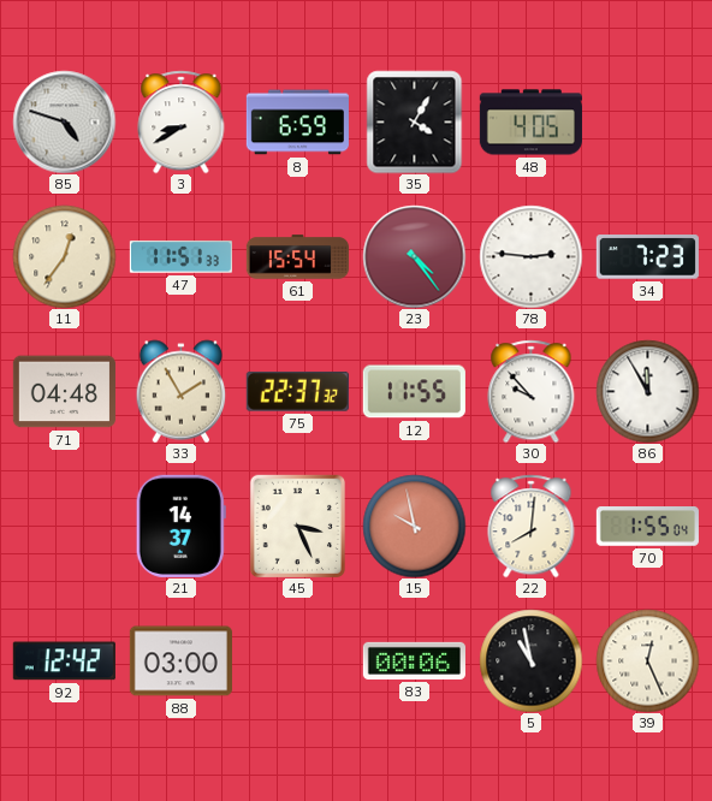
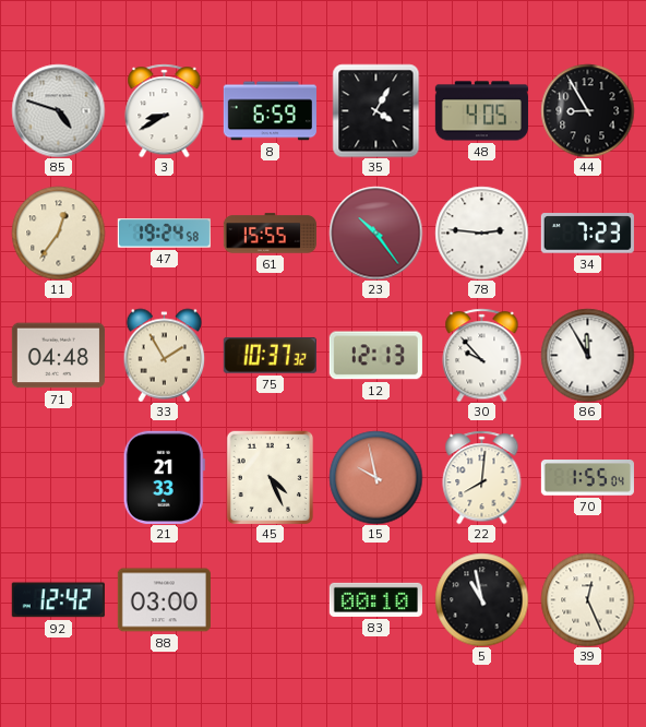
44: none -> 8:55 (587, 110)
47: 11:51 -> 19:24 (164, 234)
61: 15:54 -> 15:55 (270, 234)
23: 4:24 -> 10:24 (375, 233)
75: 22:37 -> 10:37 (270, 355)
12: 11:55 -> 12:13 (375, 356)
21: 14:37 -> 21:33 (164, 477)
45: 3:26 -> 4:26 (270, 477)
83: 00:06 -> 00:10 (375, 599)
